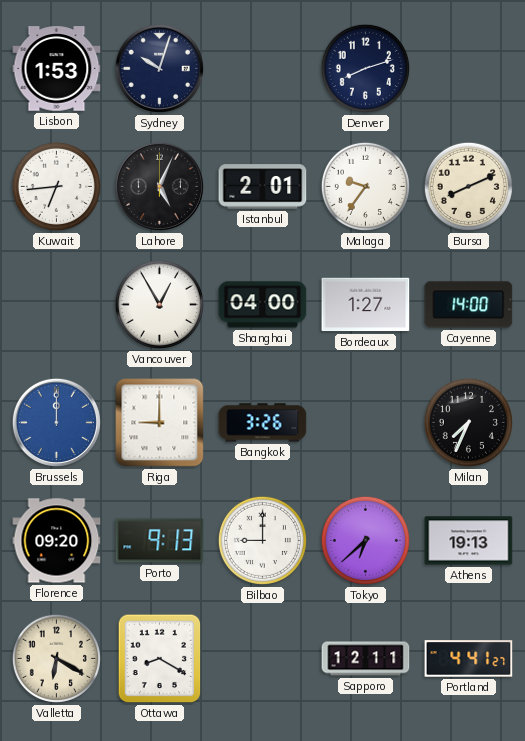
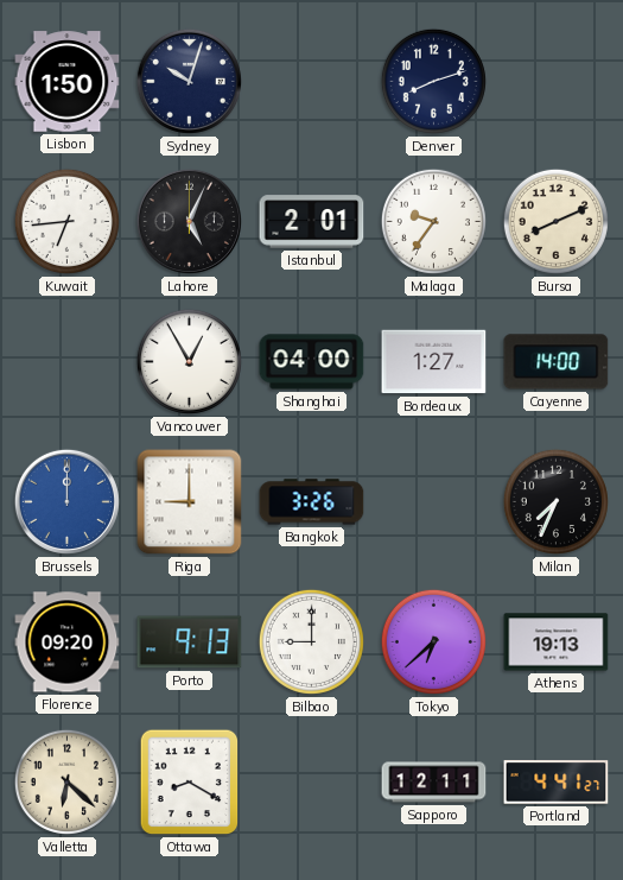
Lisbon: 1:53 -> 1:50 (68, 82)
Valletta: 6:20 -> 6:22 (66, 781)
